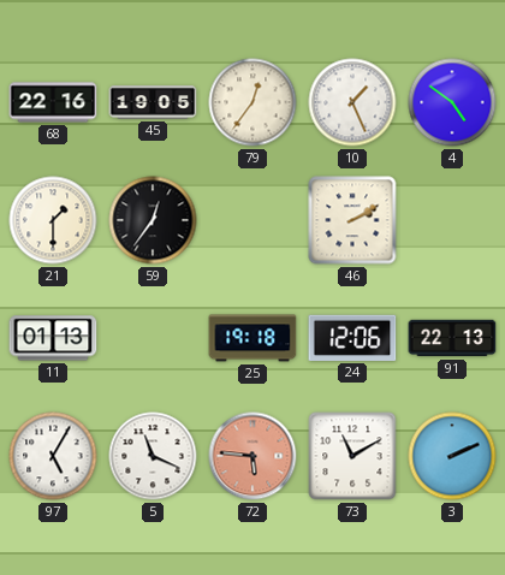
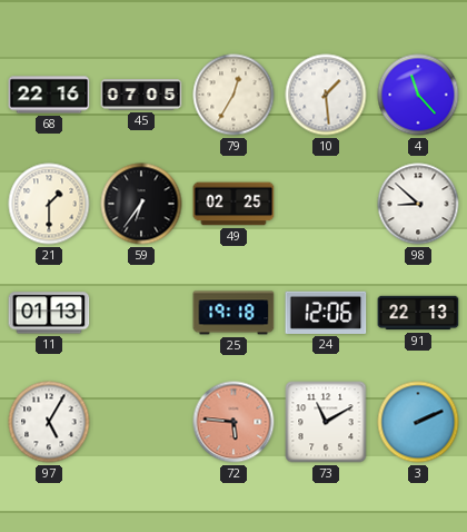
45: 19:05 -> 07:05 (141, 95)
79: 12:36 -> 12:35 (233, 95)
10: 1:26 -> 1:29 (326, 95)
4: 4:51 -> 11:23 (418, 95)
59: 12:36 -> 6:36 (141, 204)
49: none -> 02:25 (233, 204)
46: 2:10 -> none (352, 220)
98: none -> 8:52 (418, 204)
5: 11:19 -> none (153, 456)
